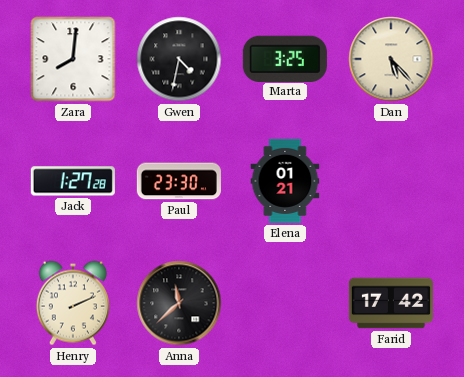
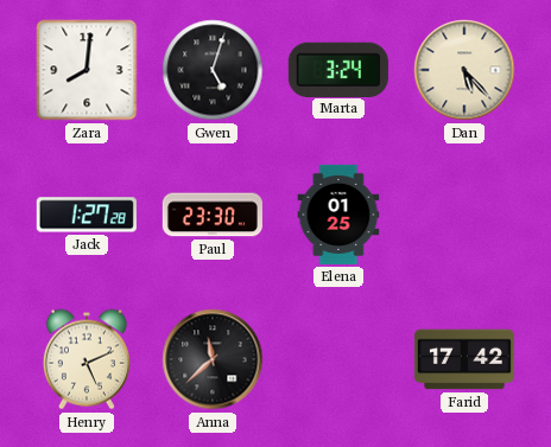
Gwen: 4:32 -> 5:03 (213, 70)
Marta: 3:25 -> 3:24 (338, 69)
Elena: 01:21 -> 01:25 (338, 215)
Henry: 2:11 -> 5:11 (87, 359)
